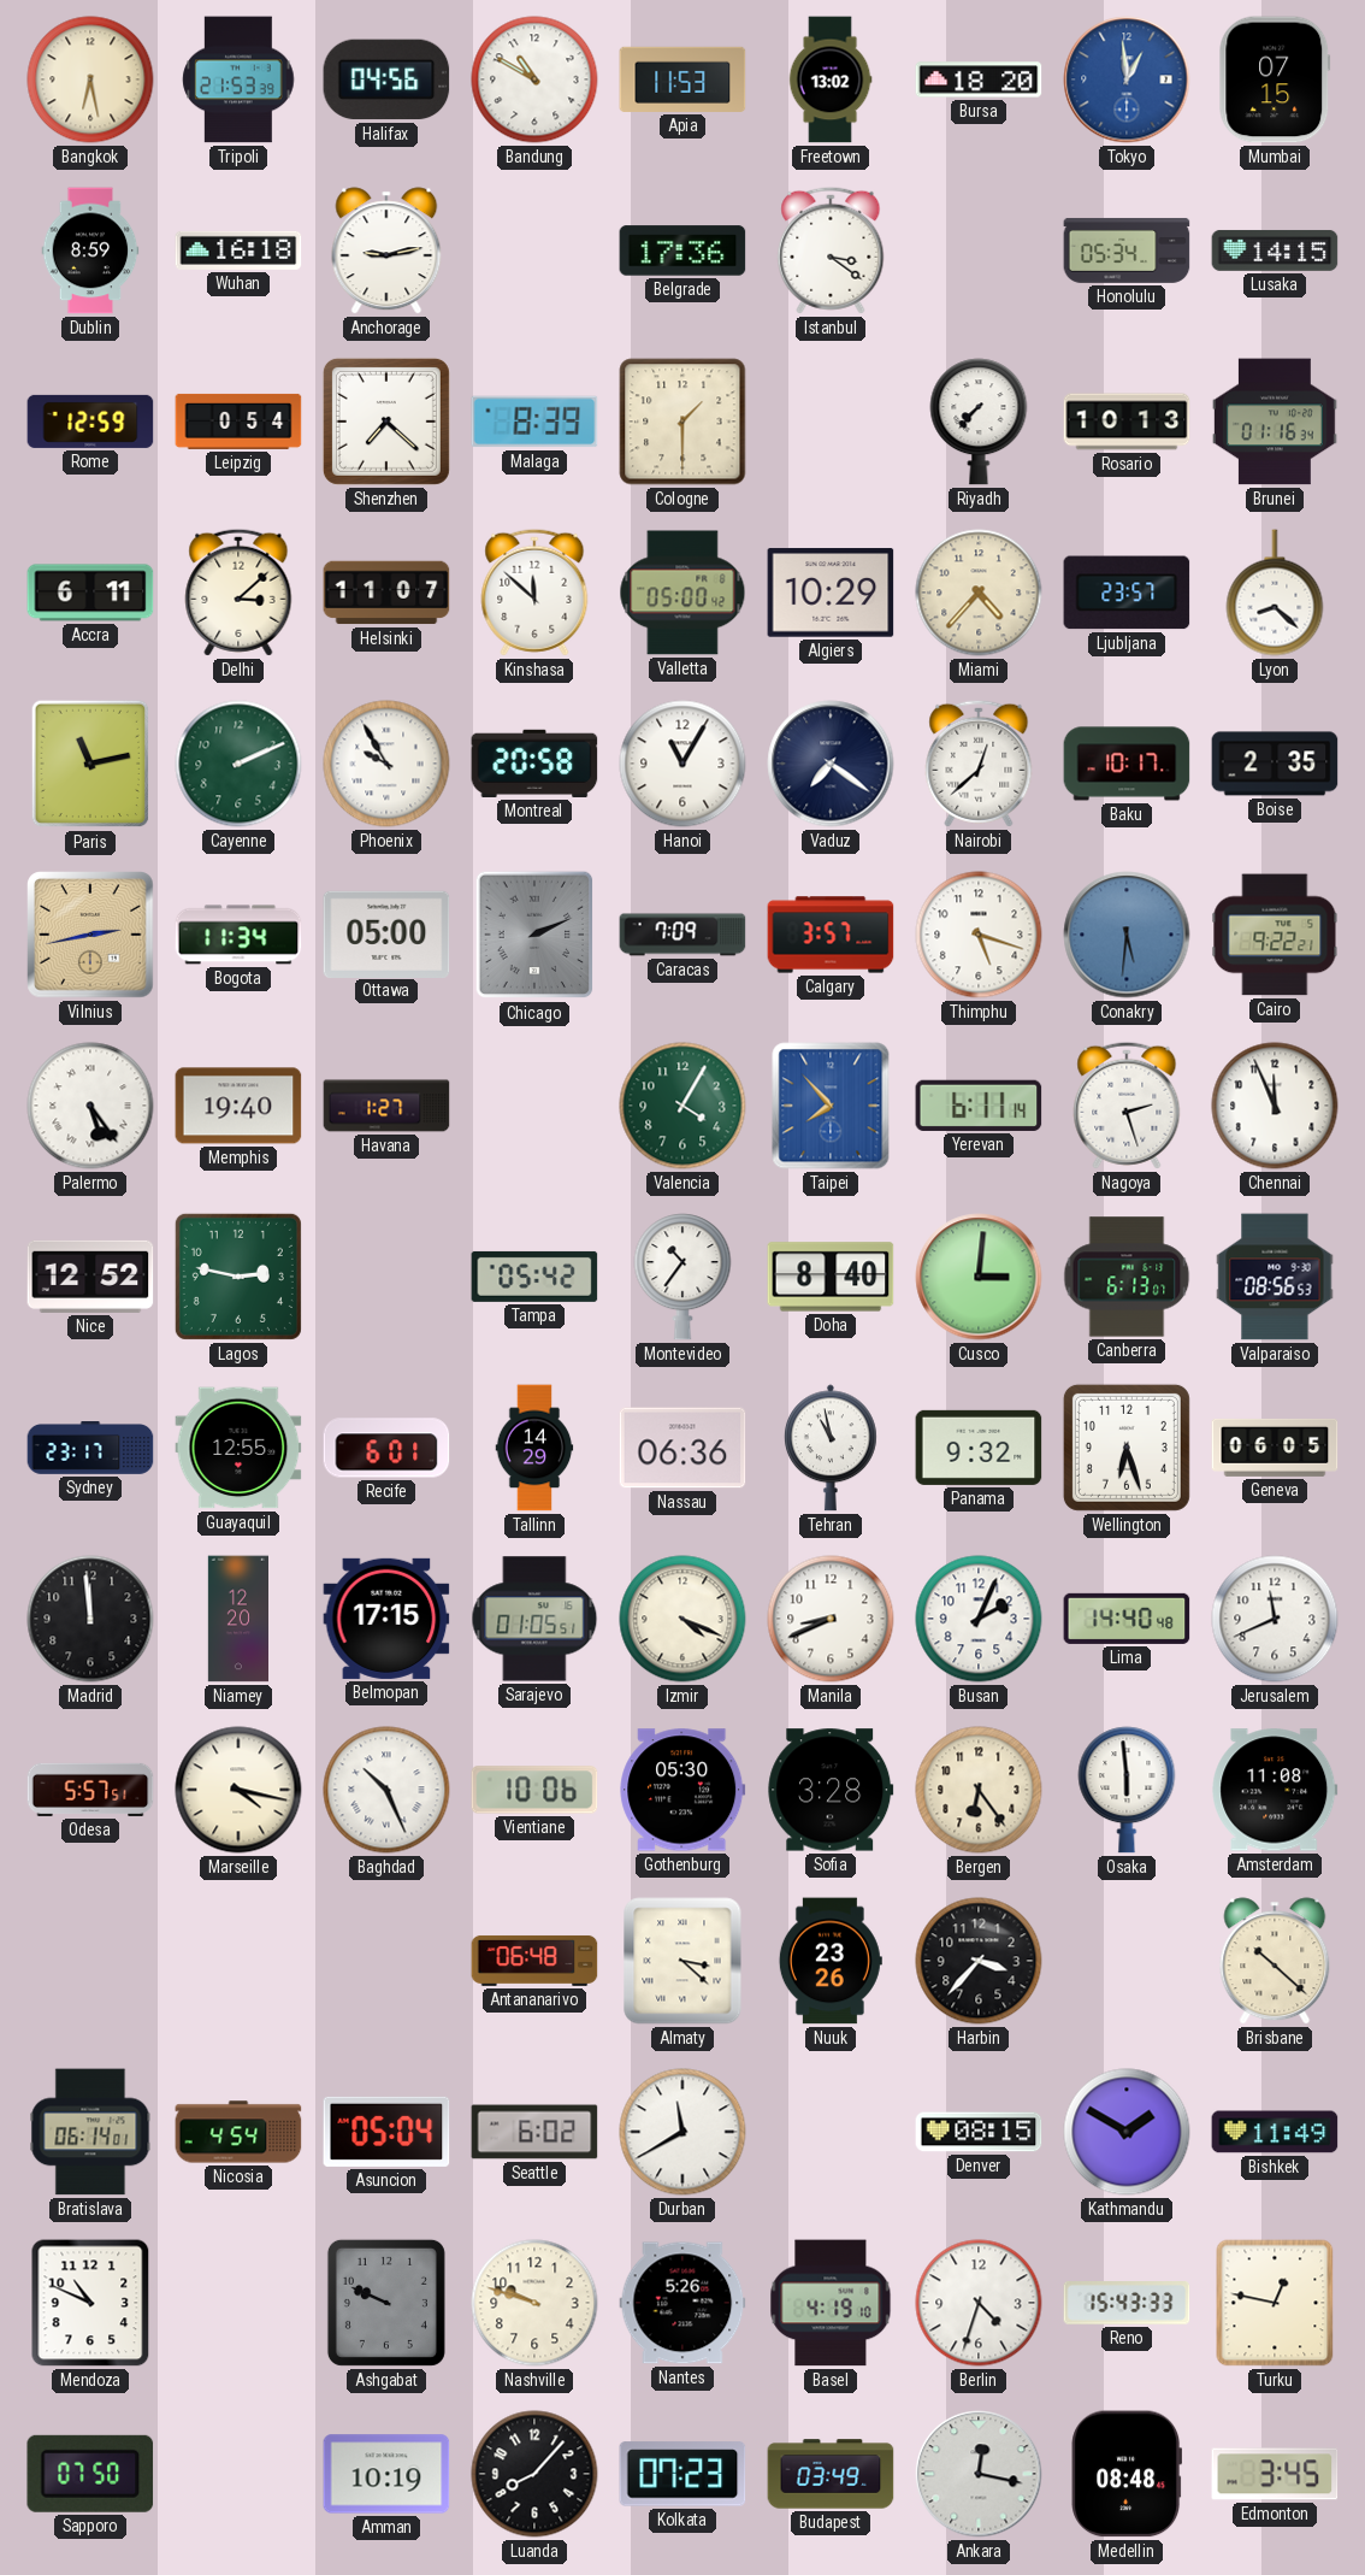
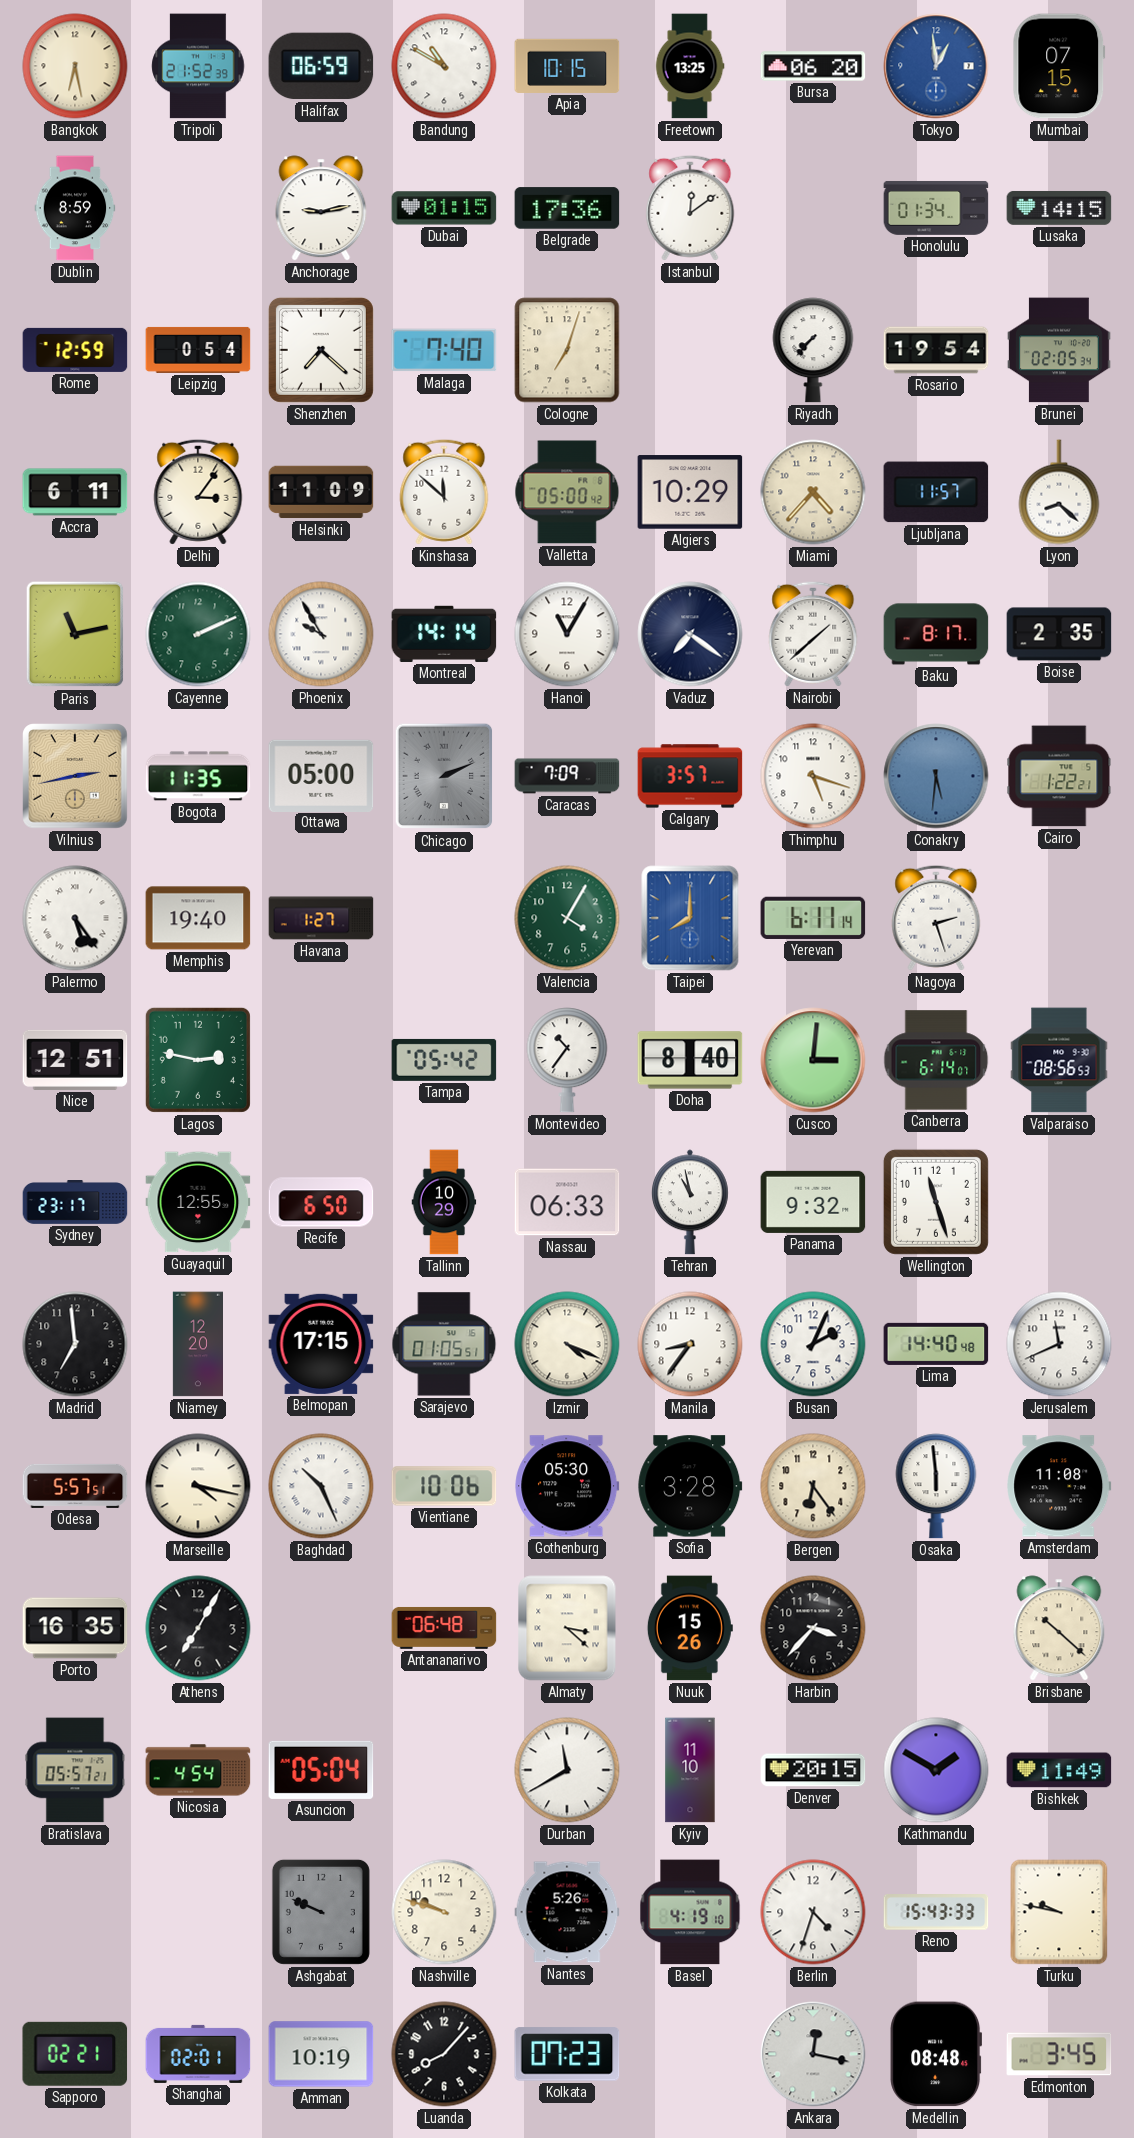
Tripoli: 21:53 -> 21:52 (198, 66)
Halifax: 04:56 -> 06:59 (321, 66)
Apia: 11:53 -> 10:15 (567, 66)
Freetown: 13:02 -> 13:25 (690, 66)
Bursa: 18:20 -> 06:20 (813, 66)
Wuhan: 16:18 -> none (238, 251)
Dubai: none -> 01:15 (444, 208)
Istanbul: 3:21 -> 12:09 (690, 208)
Honolulu: 05:34 -> 01:34 (936, 208)
Malaga: 8:39 -> 7:40 (444, 350)
Cologne: 1:30 -> 7:03 (567, 350)
Rosario: 10:13 -> 19:54 (936, 350)
Brunei: 01:16 -> 02:05 (1059, 350)
Delhi: 3:08 -> 3:06 (198, 492)
Helsinki: 11:07 -> 11:09 (321, 492)
Ljubljana: 23:57 -> 11:57 (936, 492)
Montreal: 20:58 -> 14:14 (444, 634)
Nairobi: 12:38 -> 1:38 (813, 634)
Baku: 10:17 -> 8:17 (936, 634)
Bogota: 11:34 -> 11:35 (198, 776)
Cairo: 9:22 -> 1:22 (1059, 776)
Taipei: 7:53 -> 8:00 (690, 918)
Chennai: 11:56 -> none (1275, 1106)
Nice: 12:52 -> 12:51 (75, 1060)
Canberra: 6:13 -> 6:14 (936, 1060)
Recife: 6:01 -> 6:50 (321, 1202)
Tallinn: 14:29 -> 10:29 (444, 1202)
Nassau: 06:36 -> 06:33 (567, 1202)
Wellington: 6:27 -> 11:27 (936, 1202)
Geneva: 06:05 -> none (1275, 1448)
Madrid: 11:59 -> 6:59 (75, 1344)
Manila: 8:41 -> 8:36 (690, 1344)
Porto: none -> 16:35 (75, 1628)
Athens: none -> 7:05 (198, 1628)
Nuuk: 23:26 -> 15:26 (690, 1628)
Bratislava: 06:14 -> 05:57 (75, 1770)
Seattle: 6:02 -> none (534, 2132)
Kyiv: none -> 11:10 (690, 1770)
Denver: 08:15 -> 20:15 (813, 1770)
Mendoza: 10:49 -> none (90, 2303)
Turku: 12:47 -> 9:47 (1059, 1912)
Sapporo: 07:50 -> 02:21 (75, 2054)
Shanghai: none -> 02:01 (198, 2054)
Budapest: 03:49 -> none (831, 2474)
